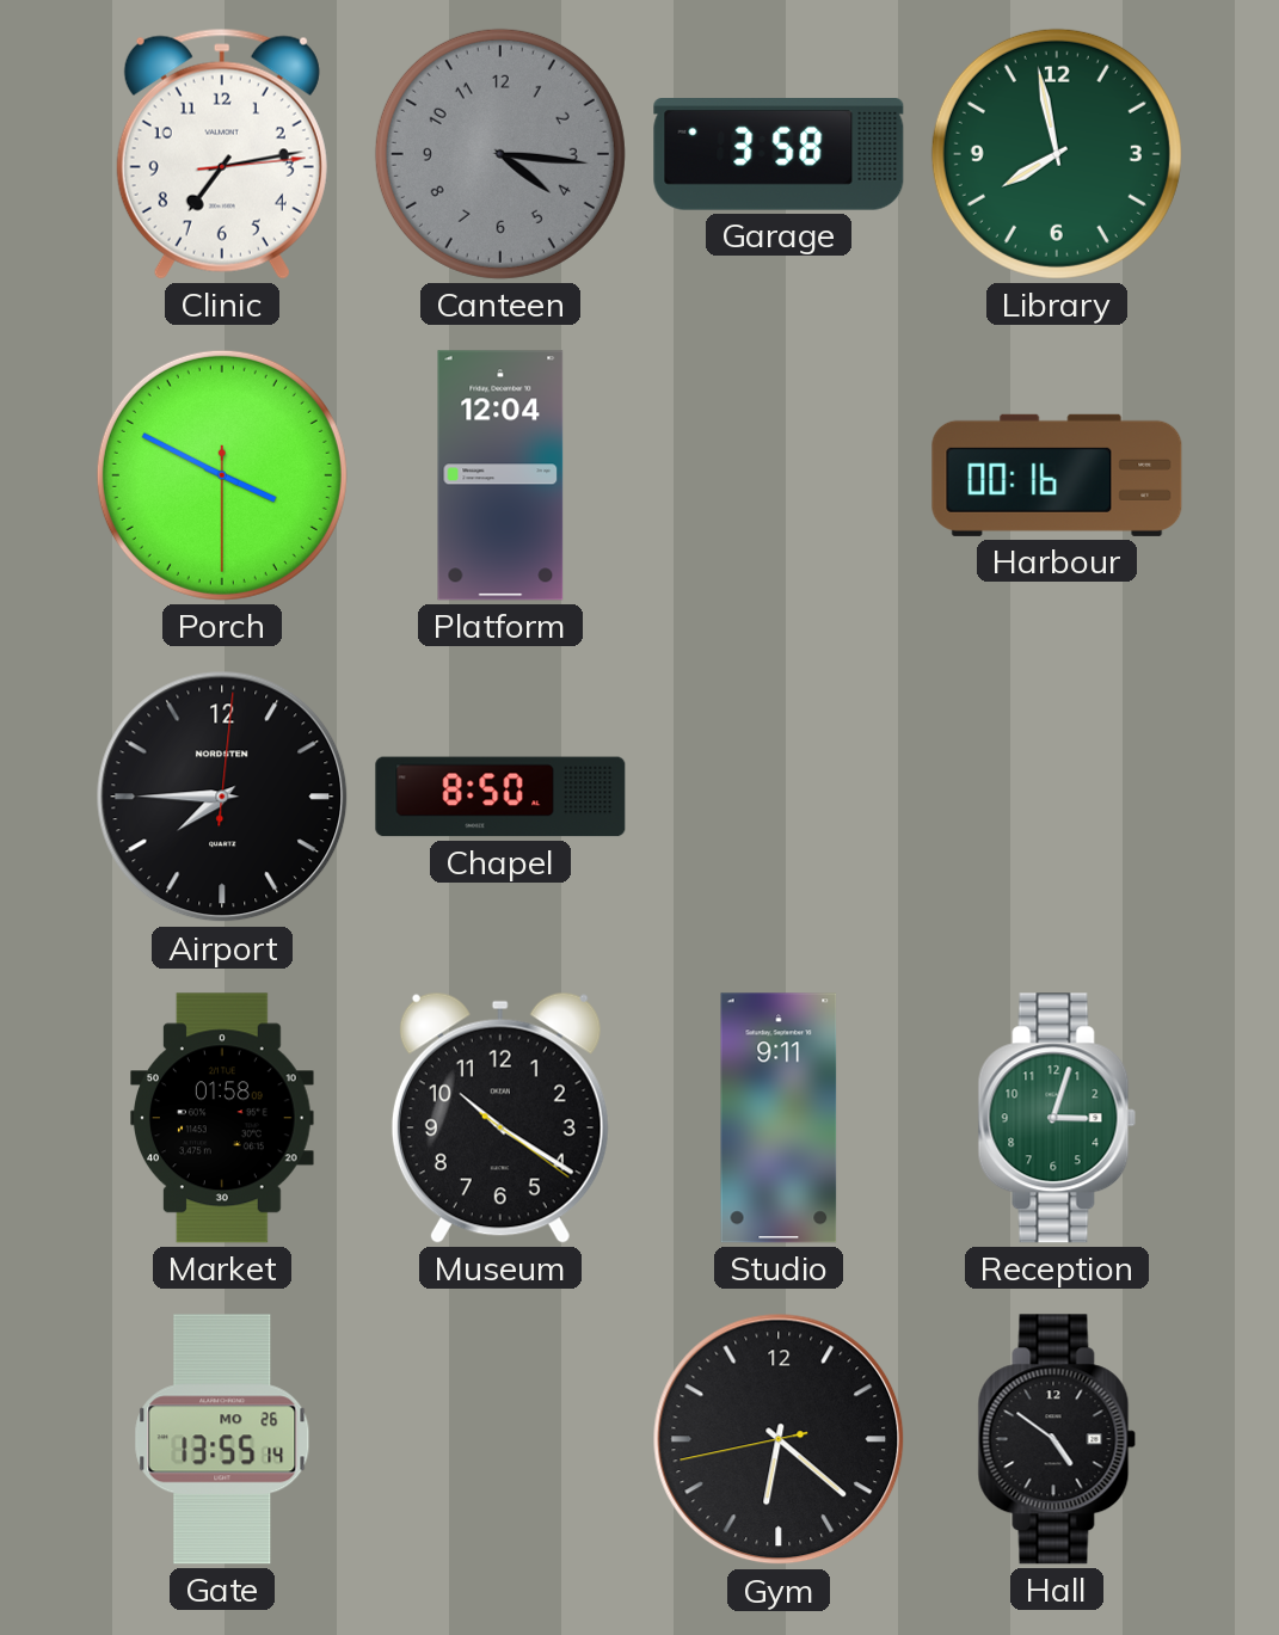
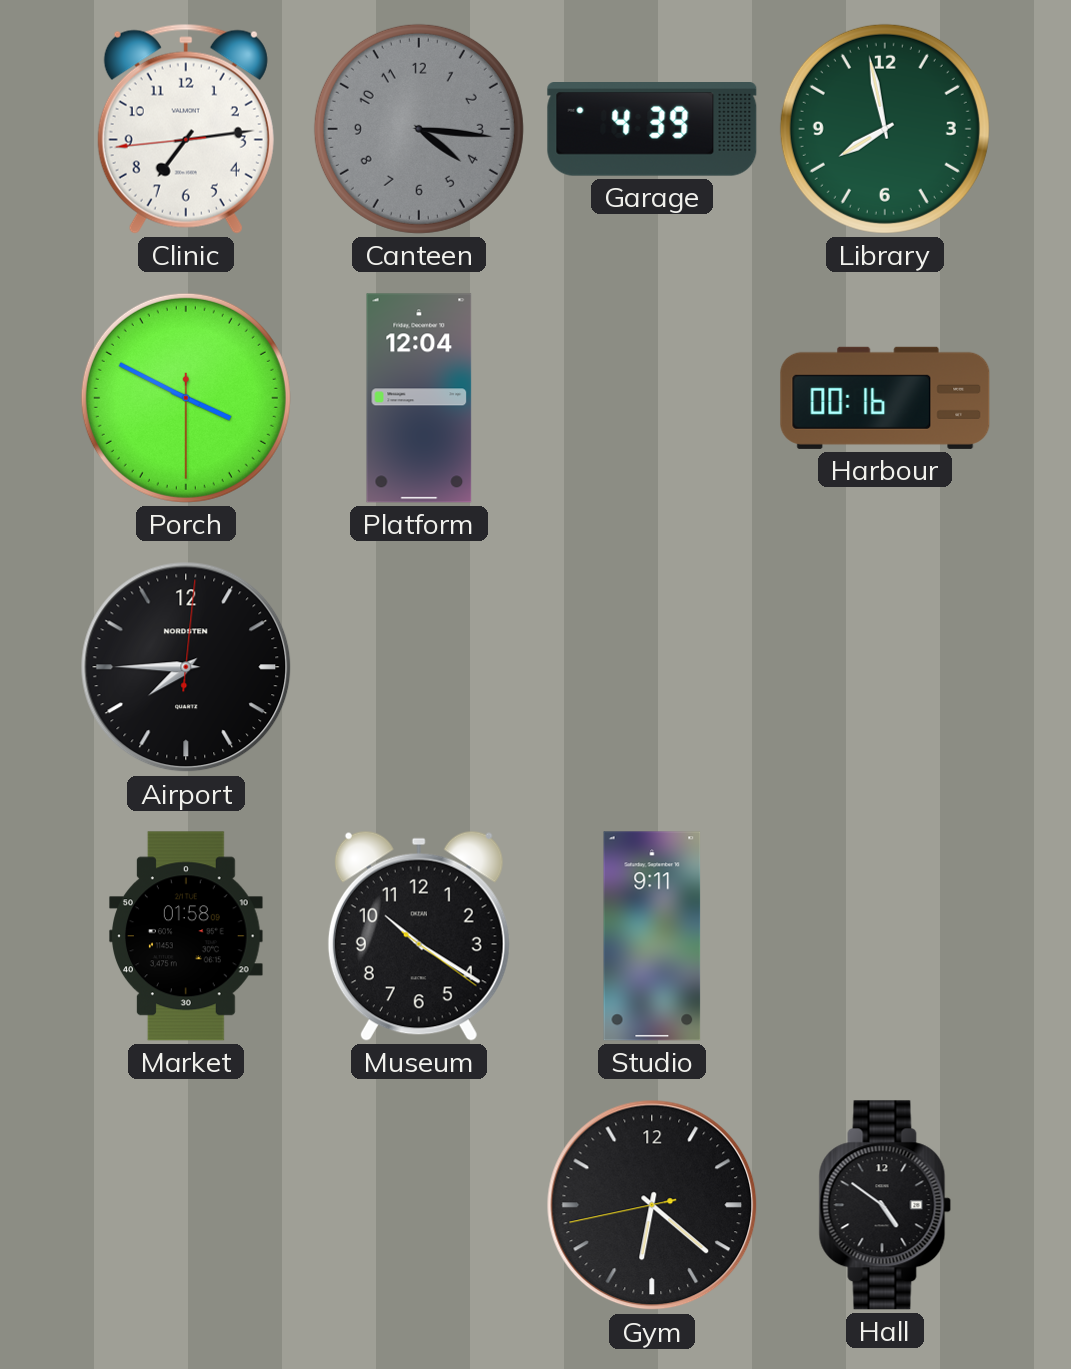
Clinic: 7:13:14 -> 7:13:44 (186, 129)
Garage: 3:58 -> 4:39 (652, 130)
Chapel: 8:50 -> none (500, 797)
Reception: 3:03 -> none (1057, 1118)
Gate: 13:55 -> none (222, 1439)
